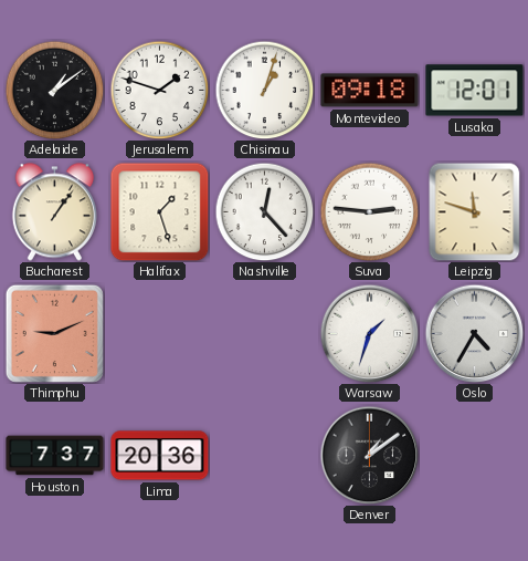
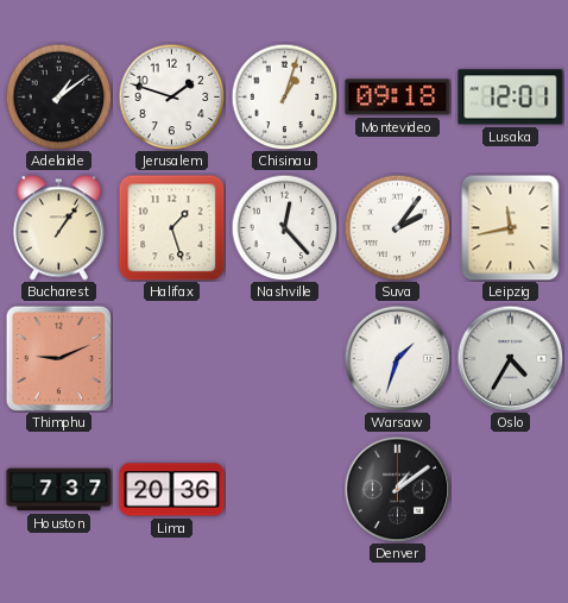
Suva: 2:46 -> 2:06 (397, 227)
Leipzig: 11:48 -> 11:43 (511, 227)
